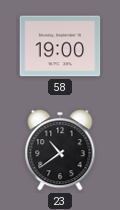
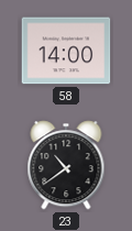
58: 19:00 -> 14:00 (66, 51)
